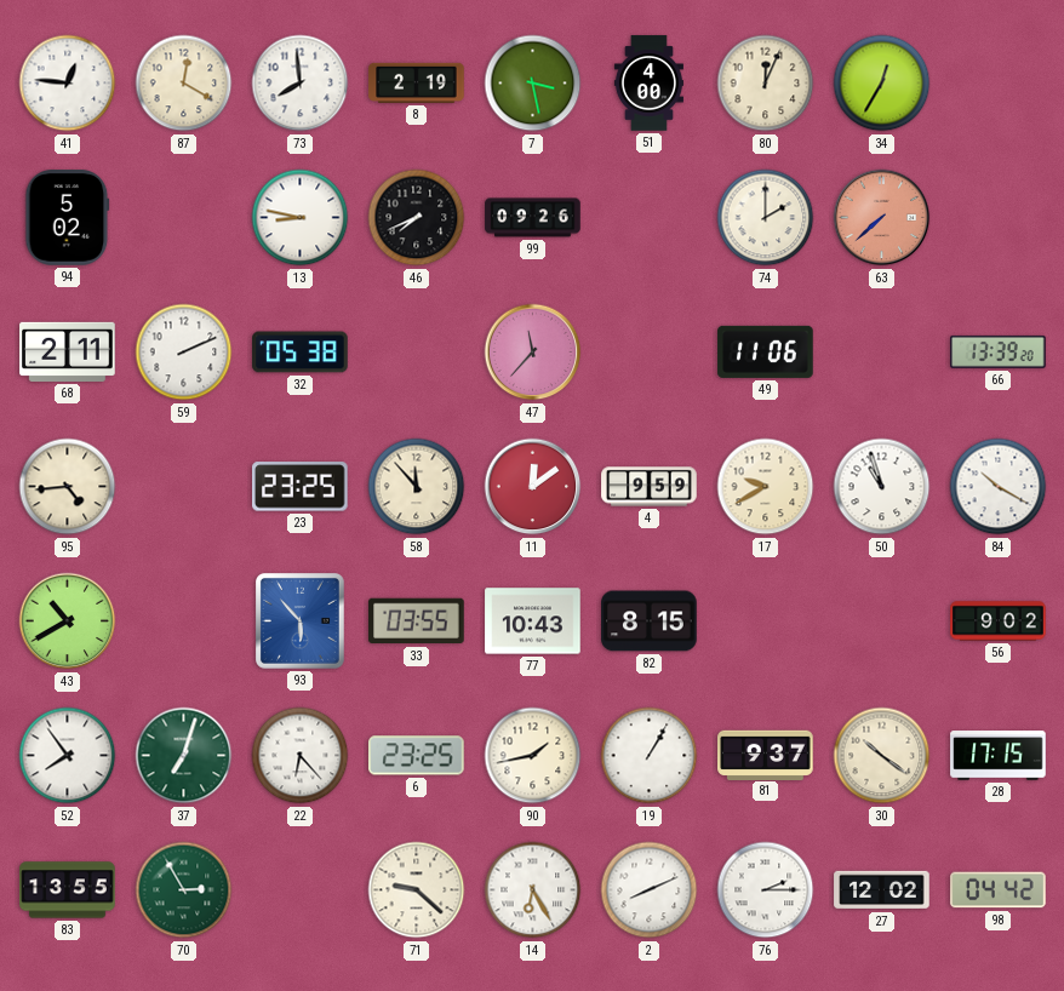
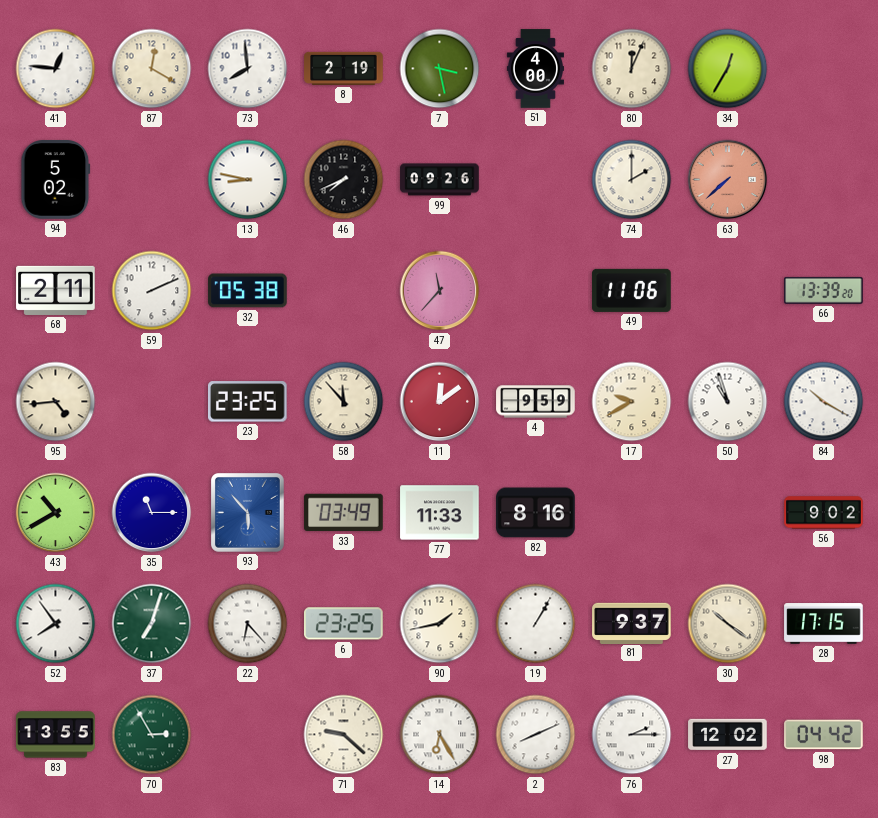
35: none -> 11:15 (152, 513)
33: 03:55 -> 03:49 (344, 513)
77: 10:43 -> 11:33 (440, 513)
82: 8:15 -> 8:16 (536, 513)
